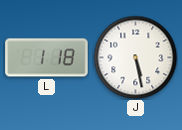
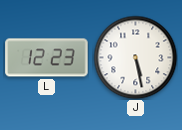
L: 1:18 -> 12:23 (47, 58)
